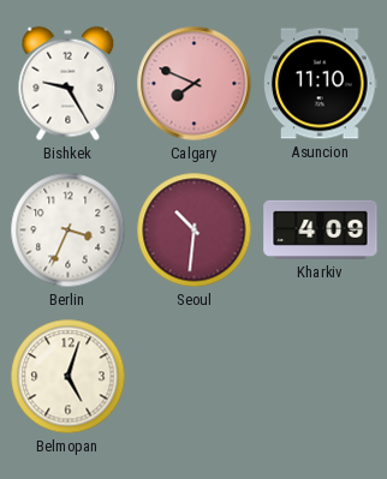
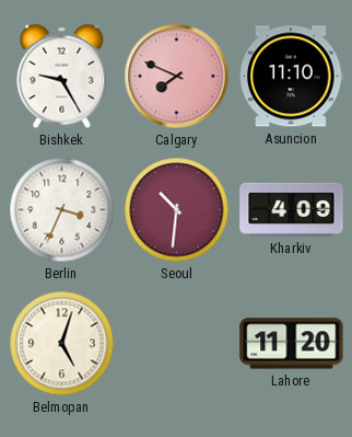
Lahore: none -> 11:20 (292, 344)
